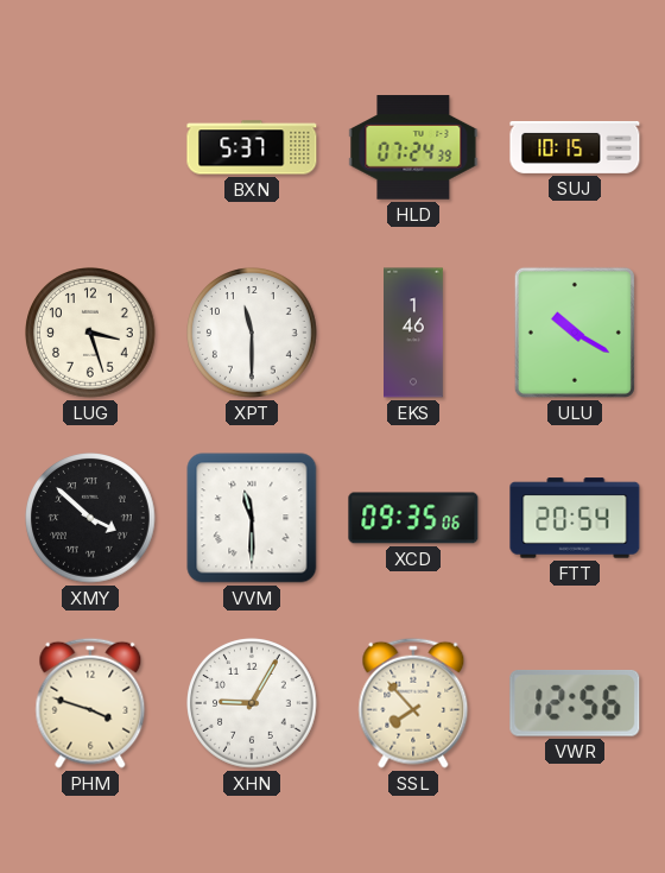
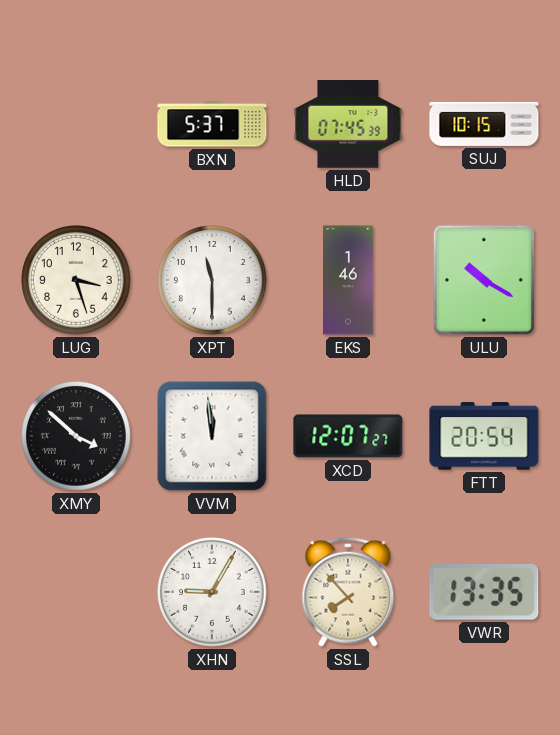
HLD: 07:24 -> 07:45 (348, 124)
VVM: 11:30 -> 11:59 (212, 436)
XCD: 09:35 -> 12:07 (348, 436)
PHM: 3:48 -> none (90, 703)
VWR: 12:56 -> 13:35 (484, 592)
